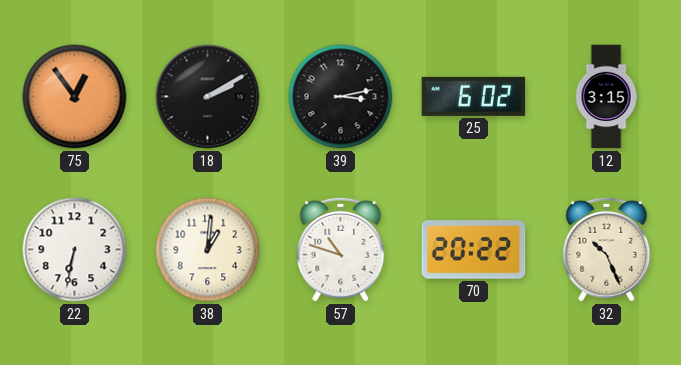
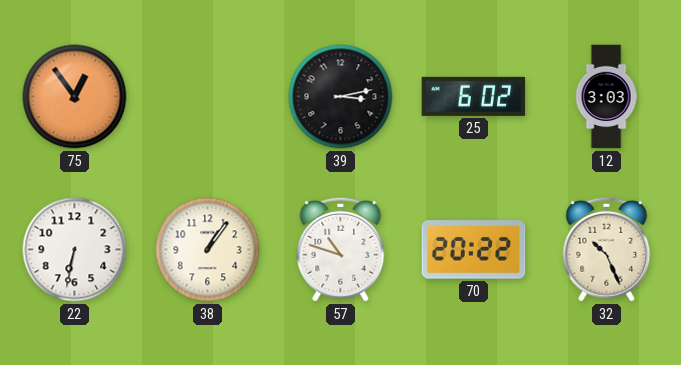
18: 2:10 -> none (208, 97)
12: 3:15 -> 3:03 (606, 97)
38: 1:01 -> 1:06 (208, 250)
